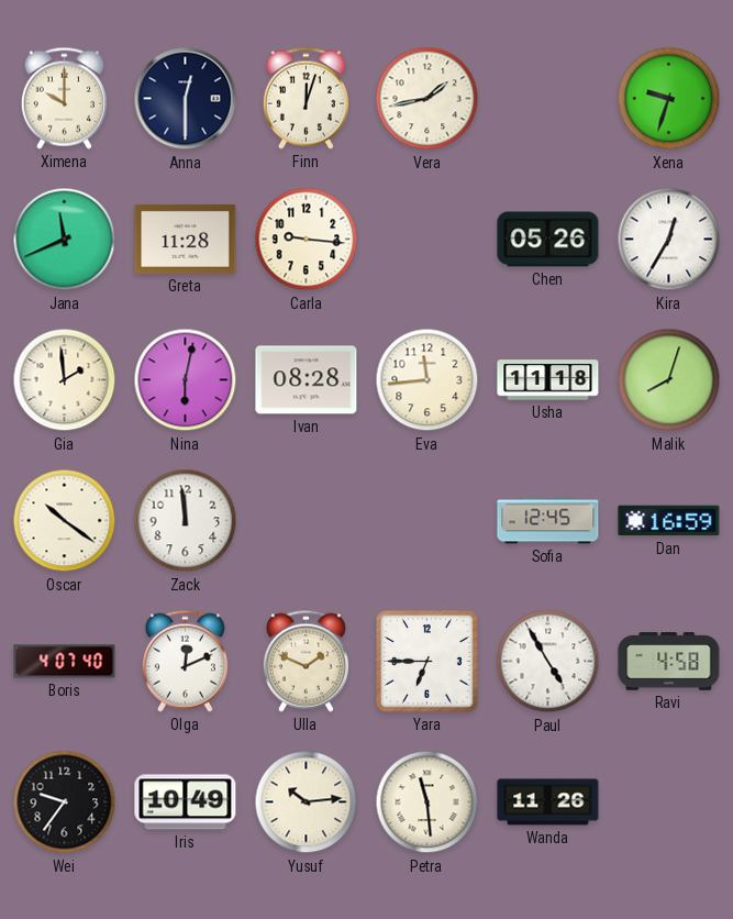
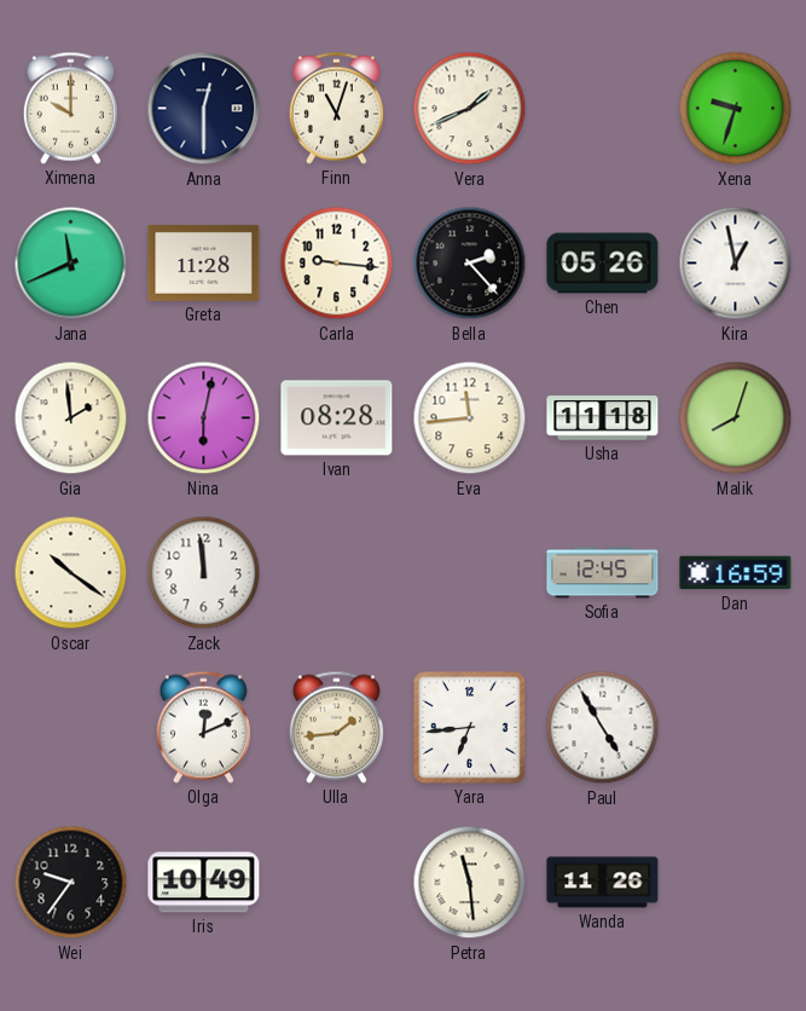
Finn: 12:03 -> 11:03 (336, 108)
Vera: 1:43 -> 1:41 (470, 109)
Bella: none -> 2:23 (470, 264)
Kira: 12:35 -> 12:58 (736, 264)
Boris: 4:07 -> none (65, 662)
Ulla: 1:49 -> 1:44 (336, 727)
Yara: 6:45 -> 6:44 (470, 728)
Ravi: 4:58 -> none (669, 662)
Yusuf: 10:14 -> none (307, 802)
